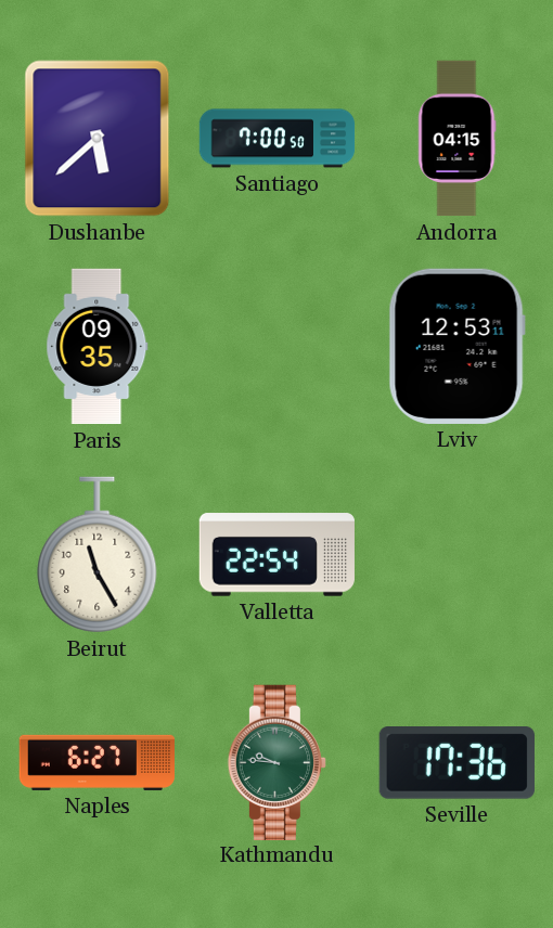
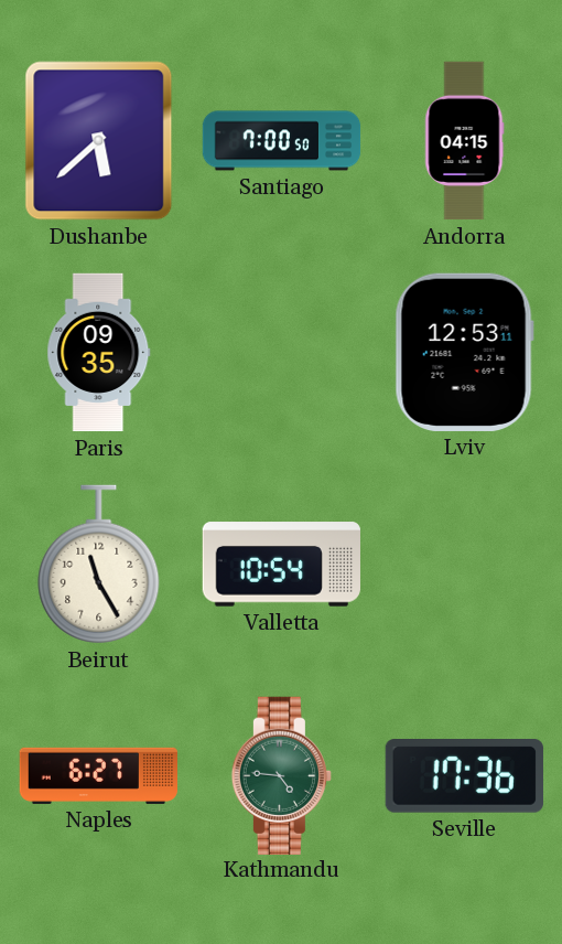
Valletta: 22:54 -> 10:54 (281, 565)
Kathmandu: 9:46 -> 4:46 (281, 775)
